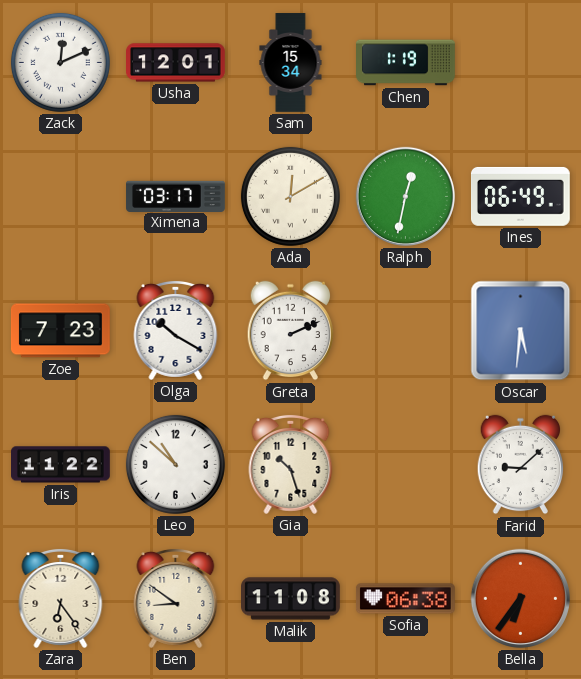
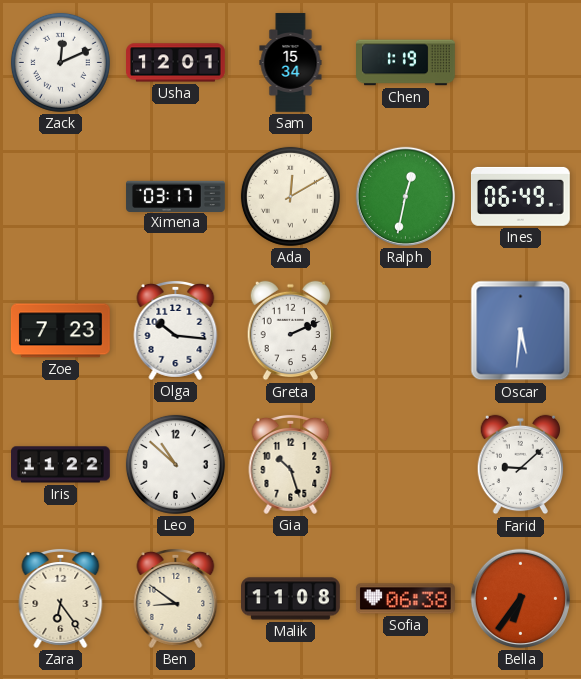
Olga: 10:20 -> 10:16 (176, 330)
